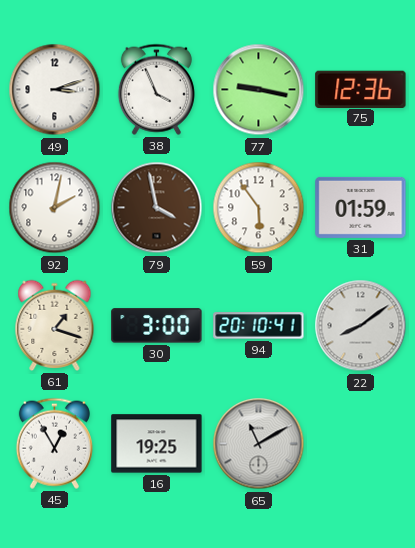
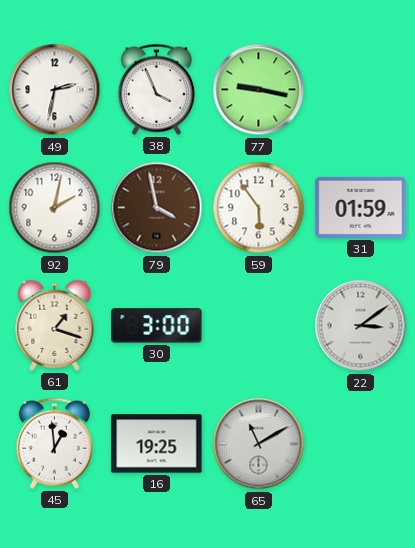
49: 3:12 -> 2:32 (55, 90)
75: 12:36 -> none (361, 89)
94: 20:10 -> none (259, 326)
22: 8:09 -> 3:09 (361, 326)
45: 12:55 -> 12:59 (54, 443)
